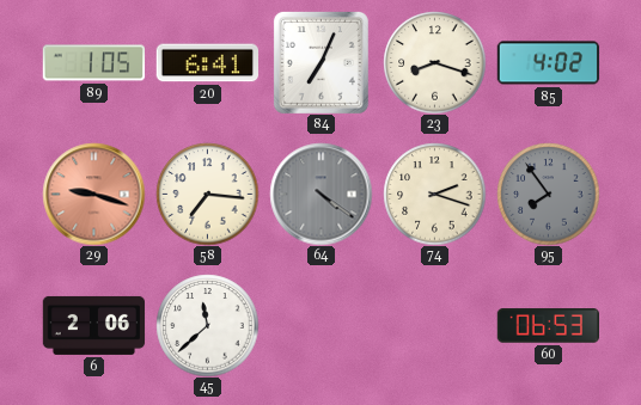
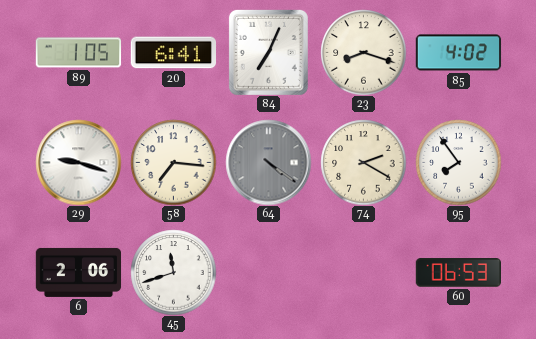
29 dial: salmon -> white (78, 162)
74: 2:18 -> 2:20 (363, 162)
95 dial: grey -> white (458, 162)
45: 11:38 -> 11:42 (173, 272)
